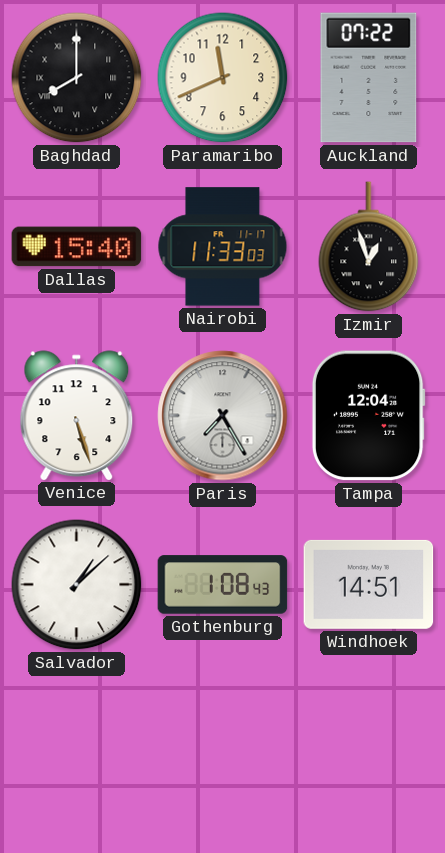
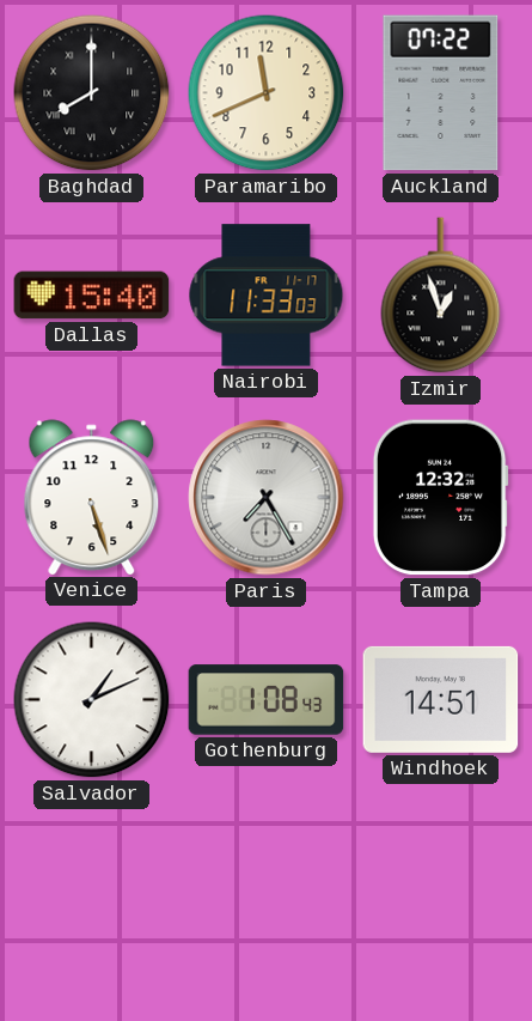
Tampa: 12:04 -> 12:32 (440, 498)
Salvador: 1:08 -> 1:11 (92, 700)
